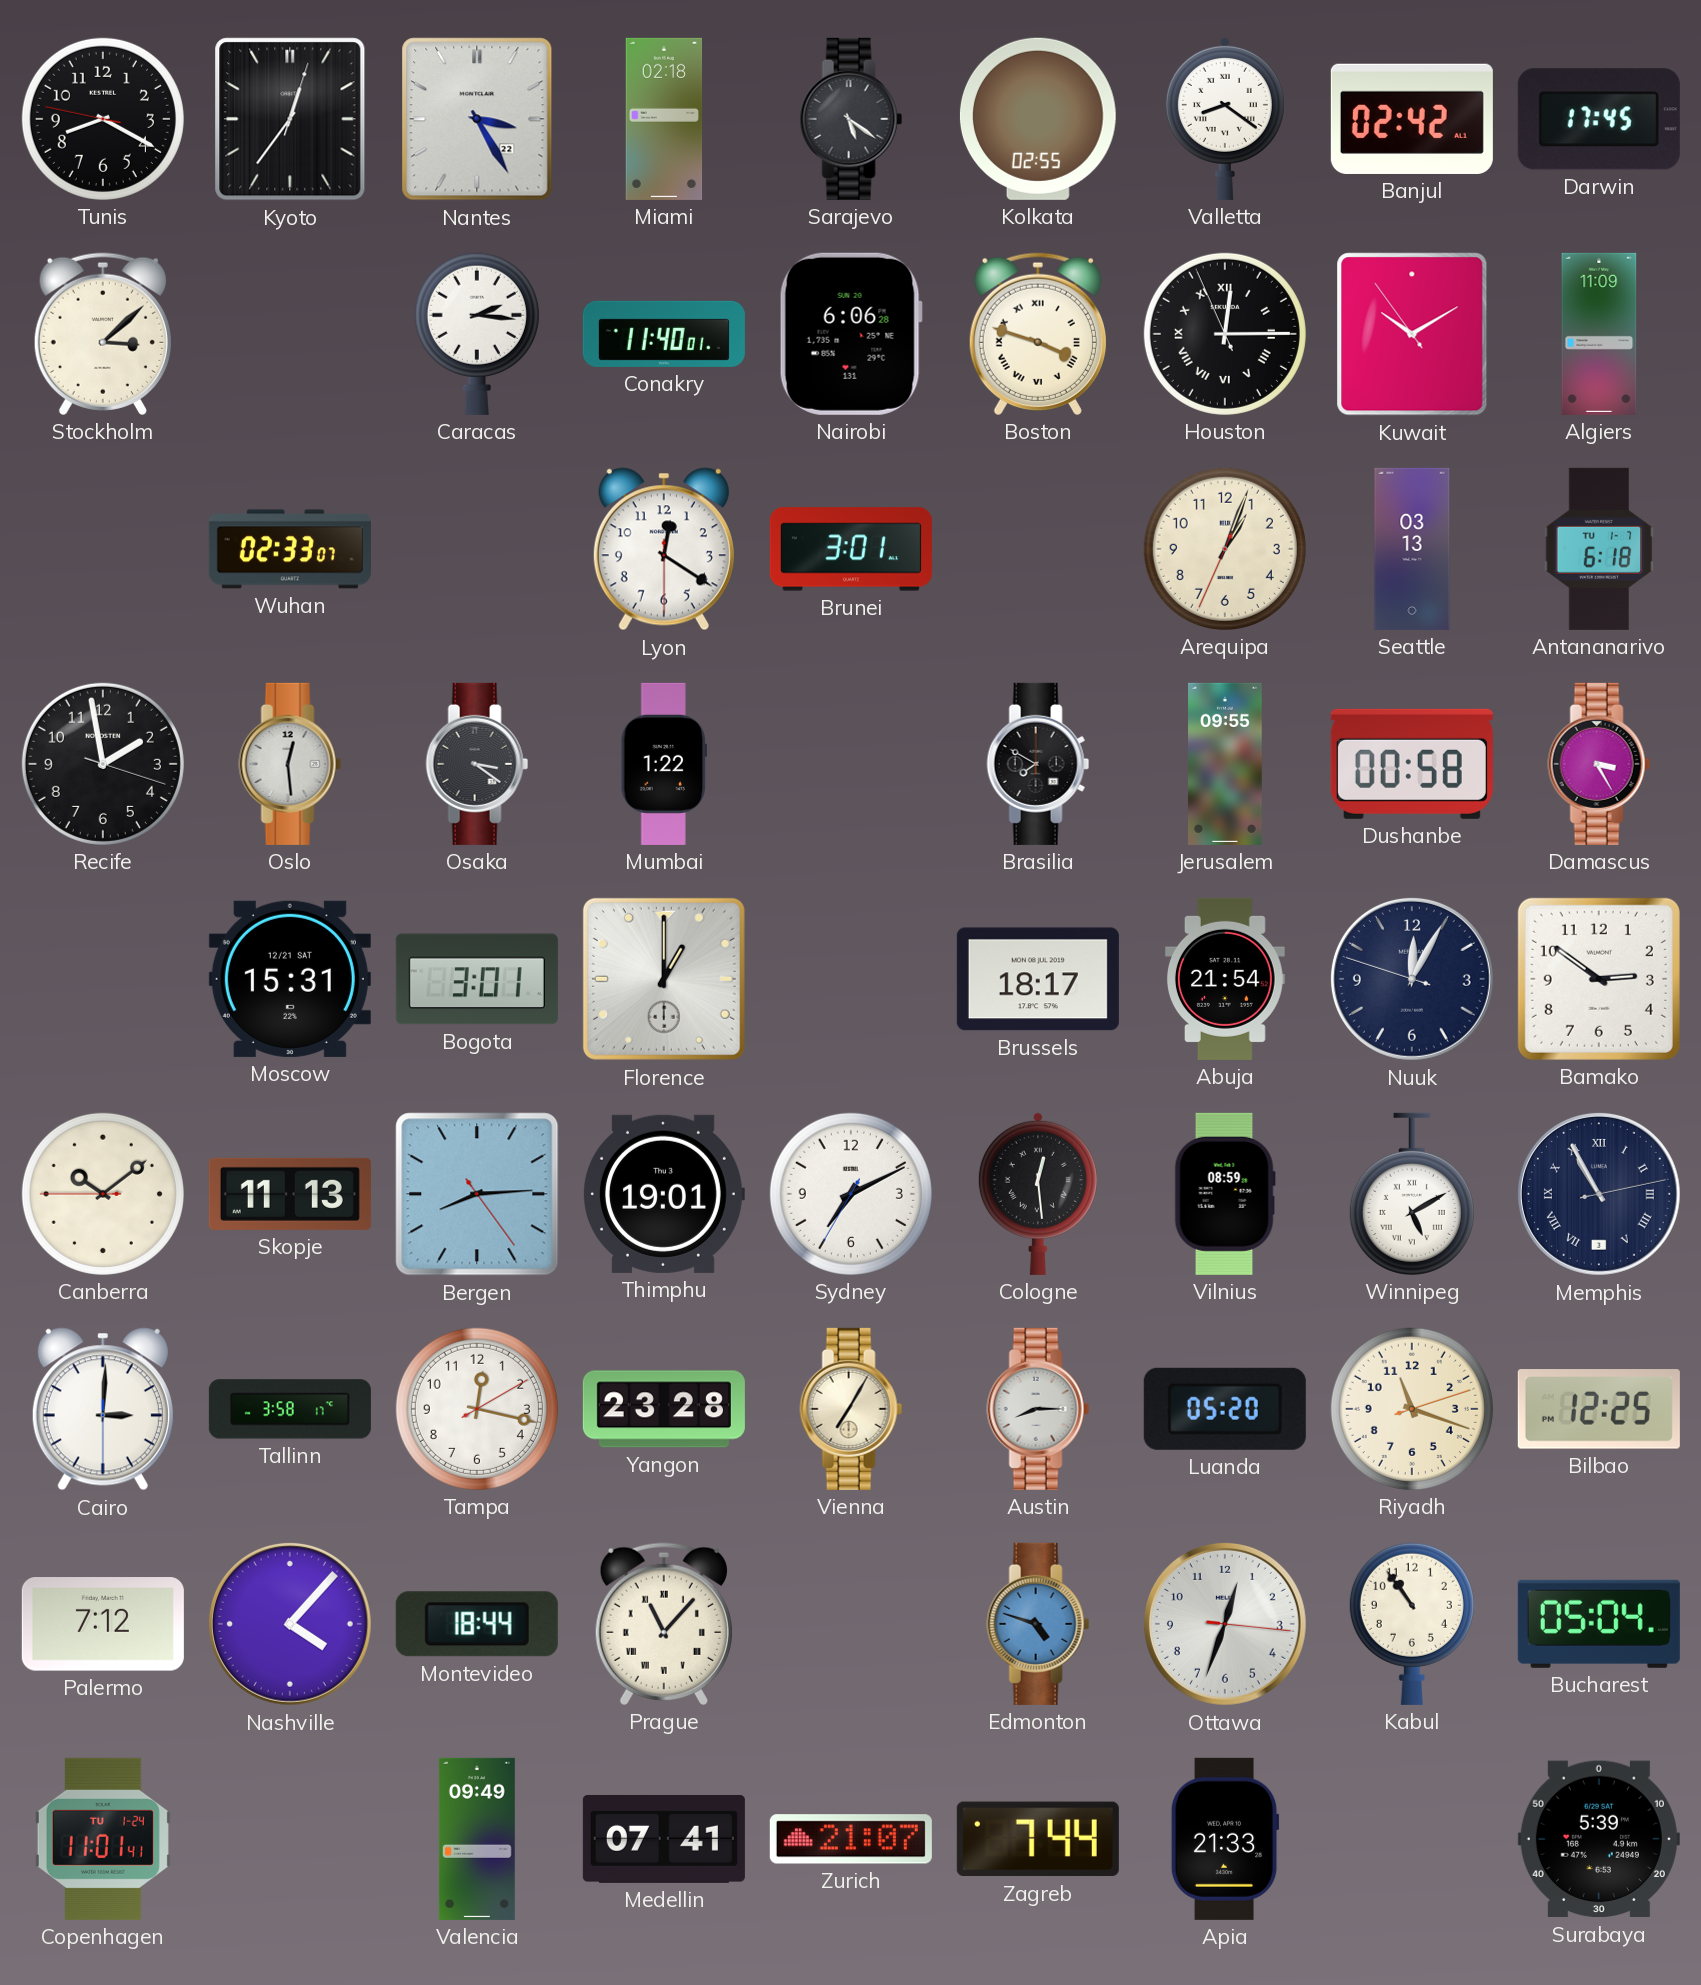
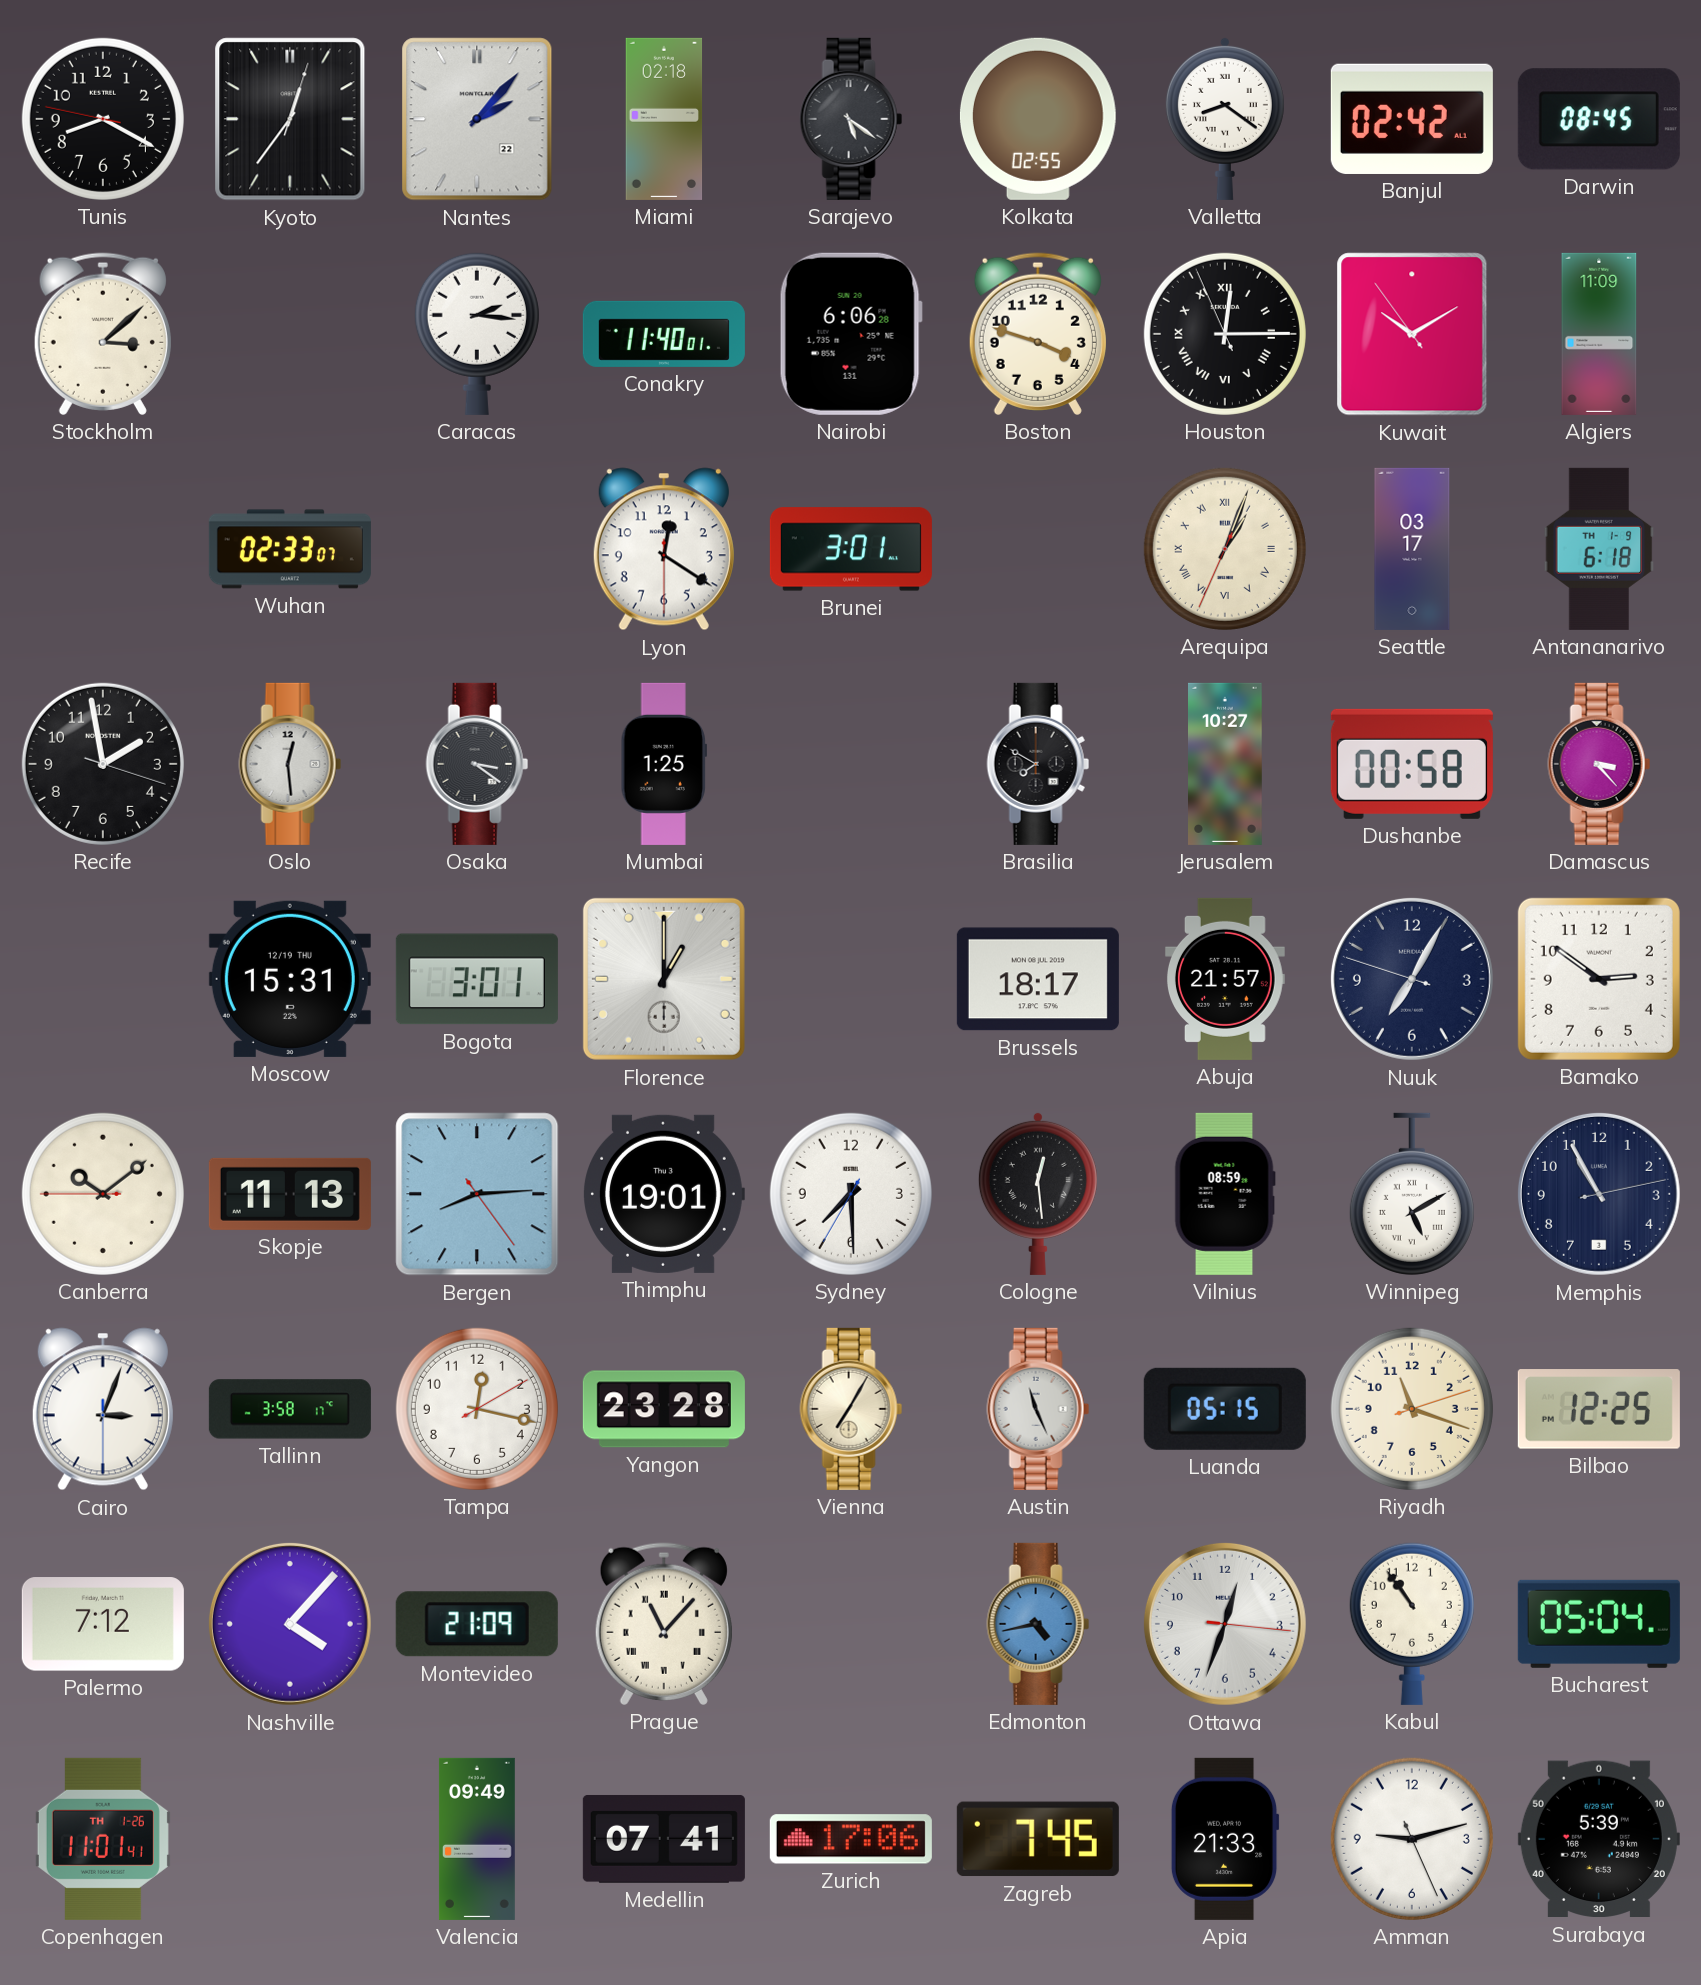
Nantes: 3:25 -> 2:07 (477, 119)
Darwin: 17:45 -> 08:45 (1599, 119)
Boston numerals: Roman -> Arabic (1038, 334)
Arequipa numerals: Arabic -> Roman (1225, 549)
Seattle: 03:13 -> 03:17 (1412, 549)
Antananarivo date: TU 1-7 -> TH 1-9 (1599, 549)
Mumbai: 1:22 -> 1:25 (663, 764)
Jerusalem: 09:55 -> 10:27 (1226, 764)
Damascus: 3:25 -> 3:23 (1599, 764)
Moscow date: 12/21 SAT -> 12/19 THU (290, 979)
Abuja: 21:54 -> 21:57 (1225, 979)
Nuuk: 12:04 -> 7:04 (1412, 979)
Sydney: 7:10 -> 7:29 (851, 1194)
Memphis numerals: Roman -> Arabic (1599, 1194)
Cairo: 3:00 -> 3:03 (103, 1409)
Austin: 8:15 -> 11:26 (1038, 1409)
Luanda: 05:20 -> 05:15 (1225, 1409)
Montevideo: 18:44 -> 21:09 (477, 1624)
Edmonton: 4:48 -> 4:43 (1038, 1624)
Copenhagen date: TU 1-24 -> TH 1-26 (103, 1839)
Zurich: 21:07 -> 17:06 (851, 1839)
Zagreb: 7:44 -> 7:45 (1038, 1839)
Amman: none -> 9:12 (1412, 1839)
